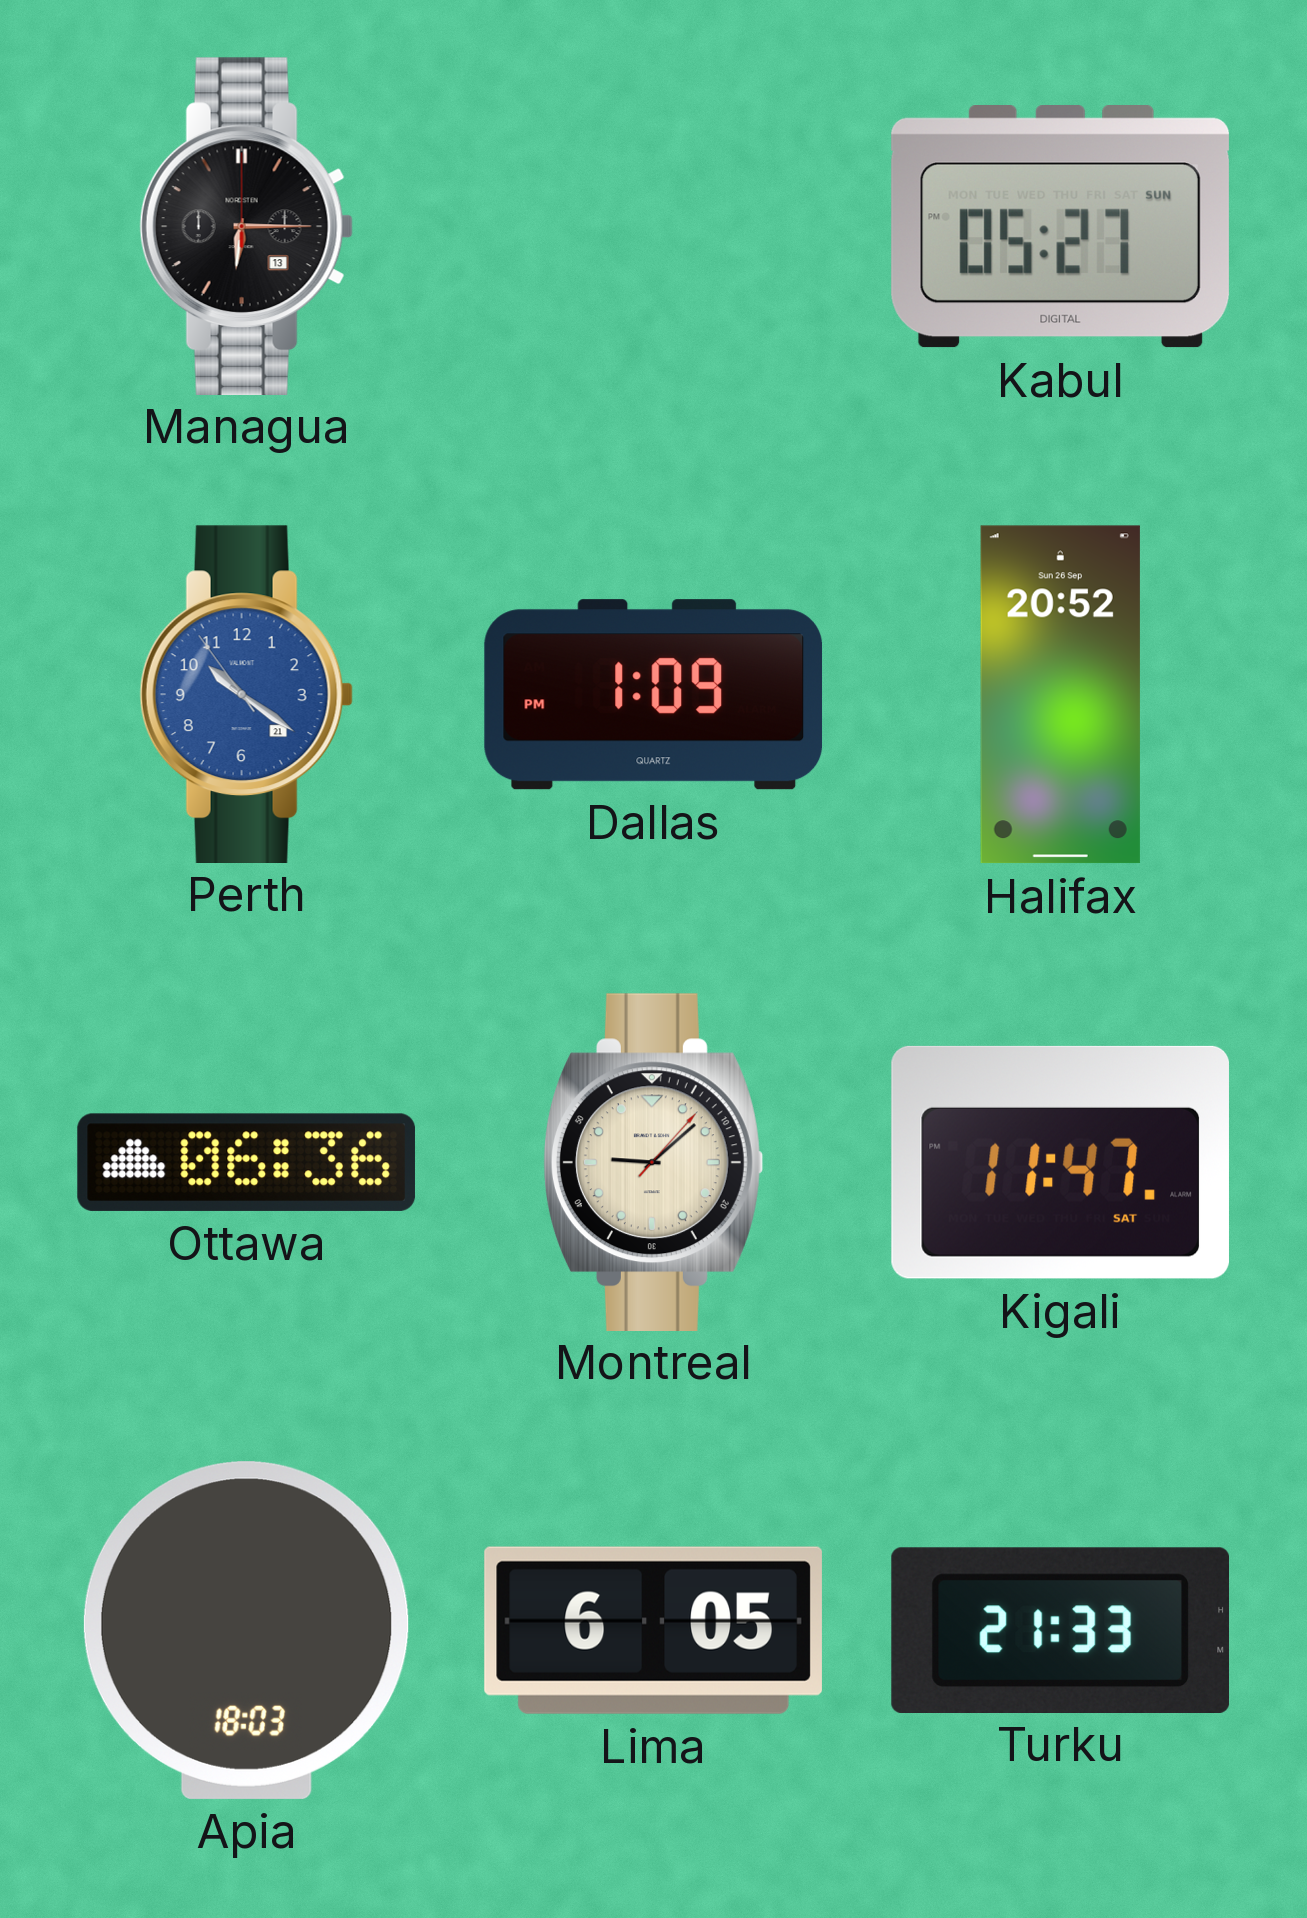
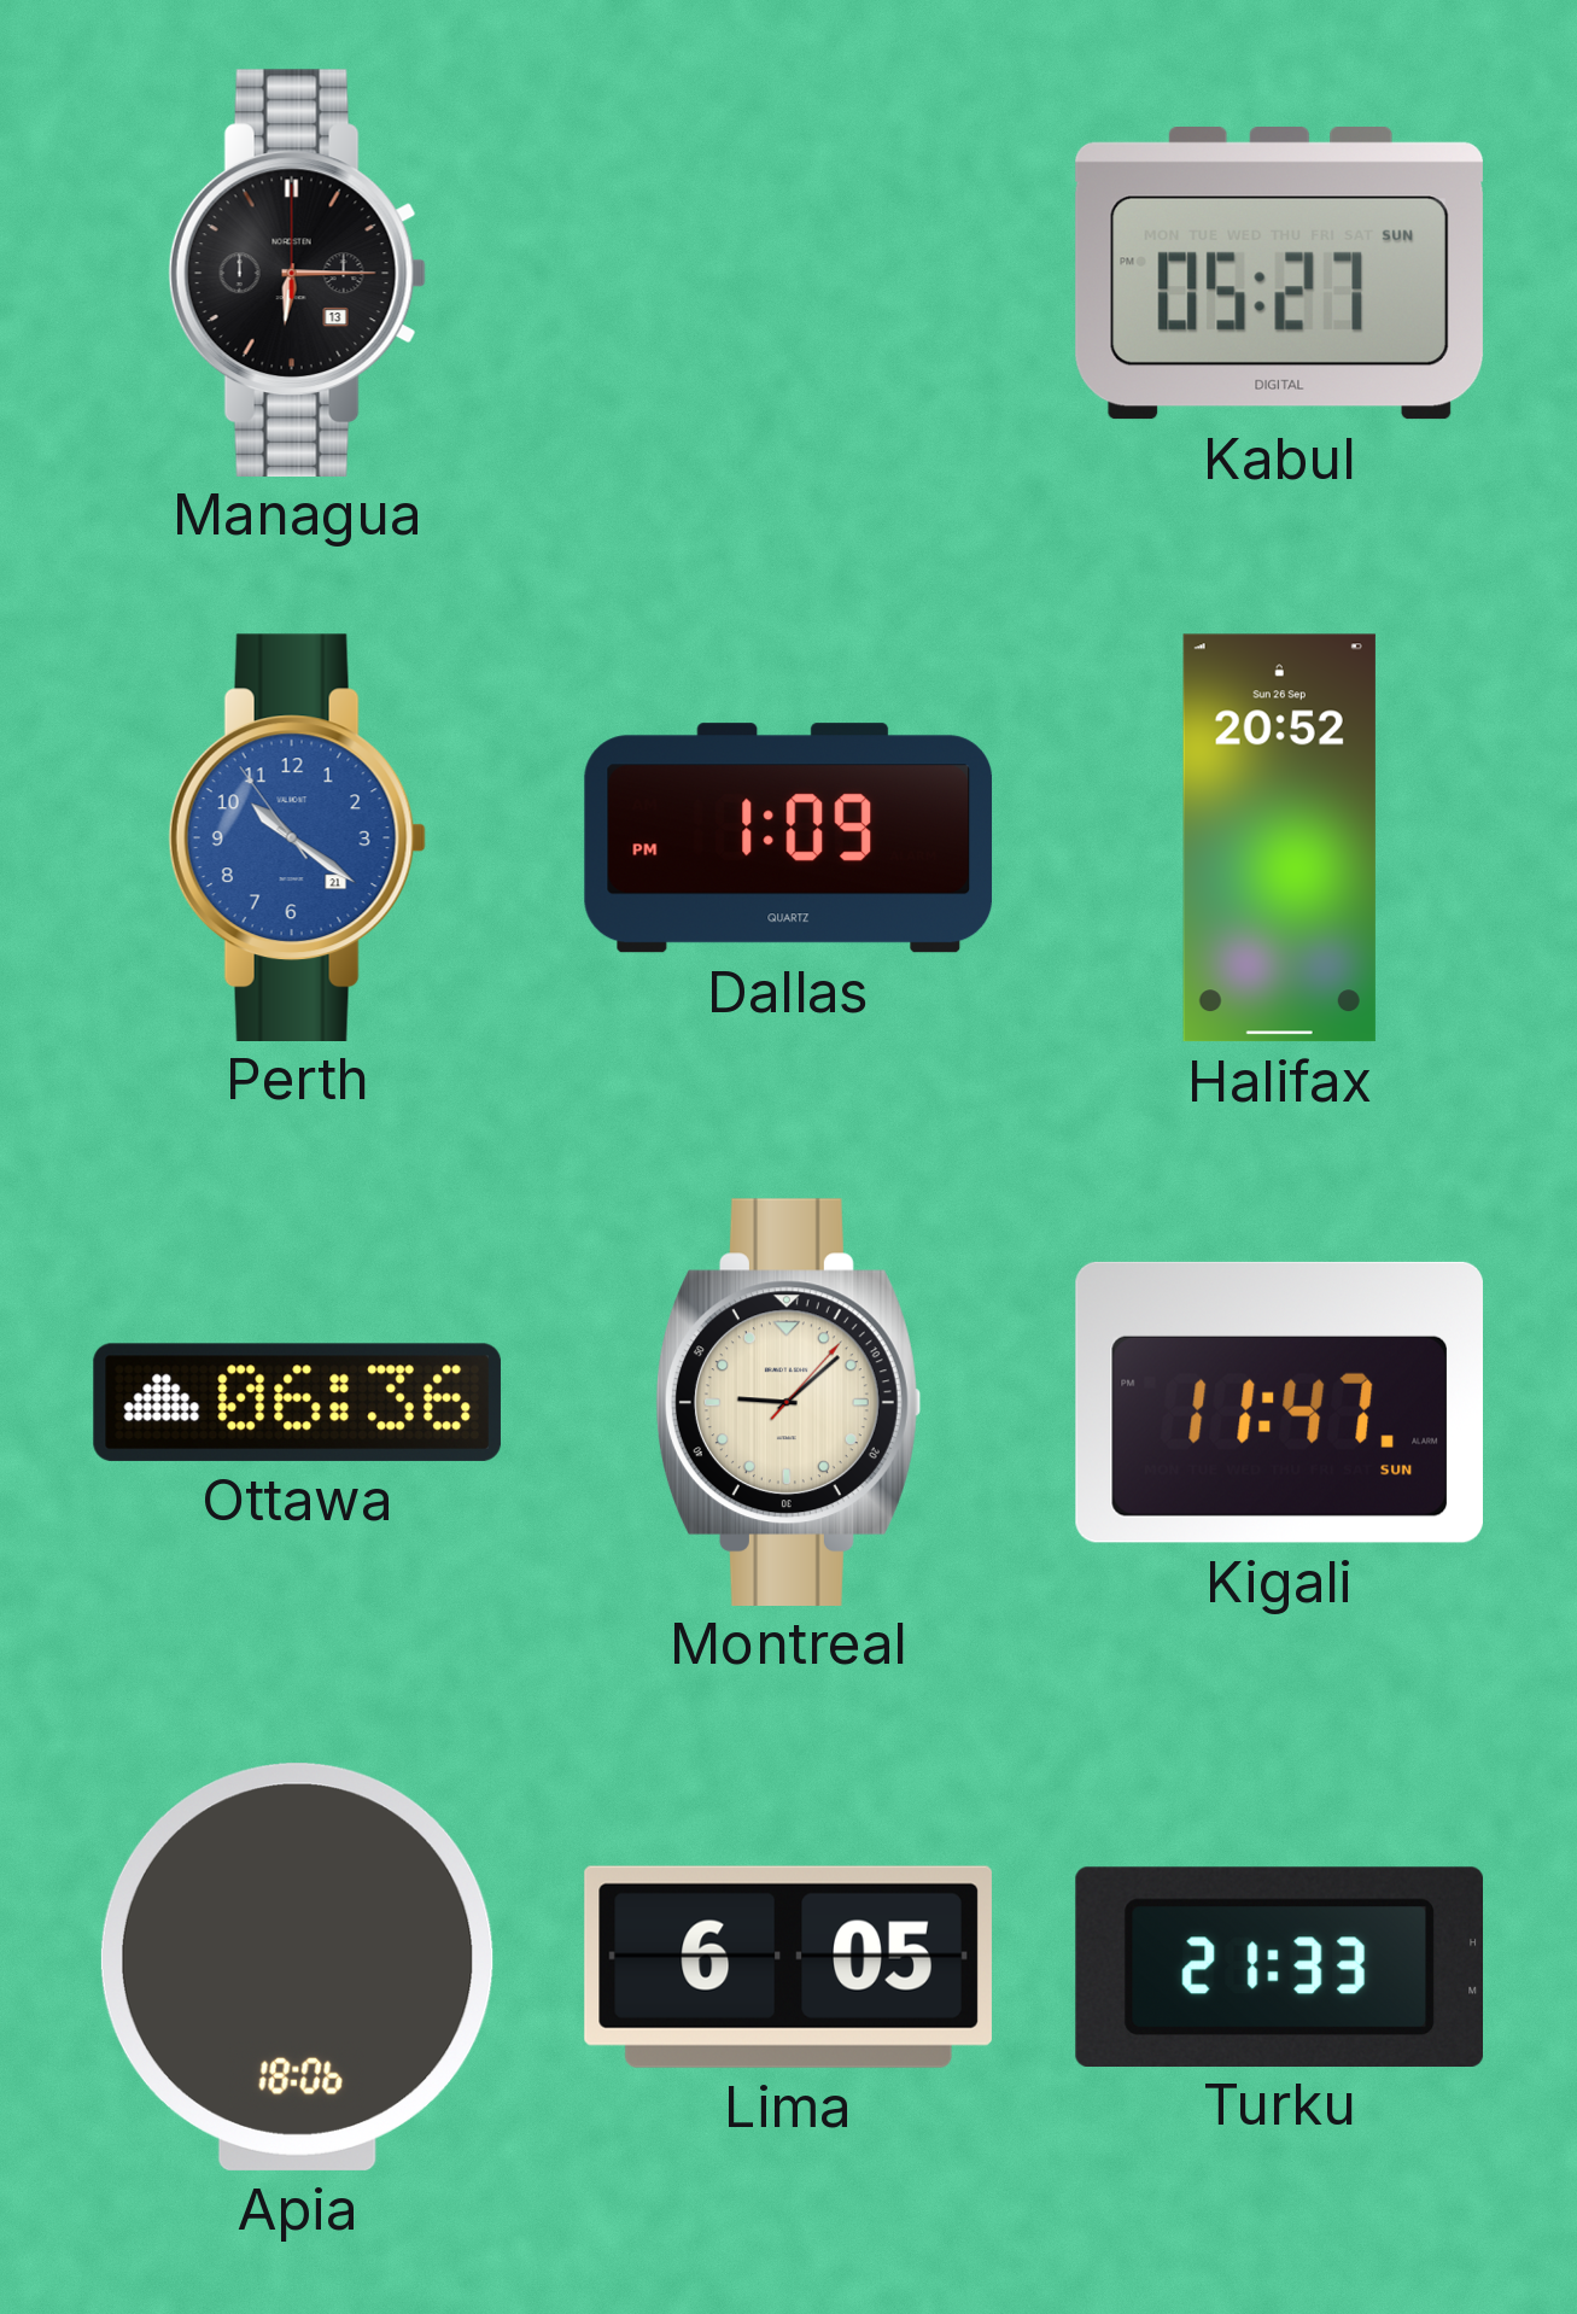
Kigali date: SAT -> SUN (1279, 1402)
Apia: 18:03 -> 18:06 (297, 1967)
